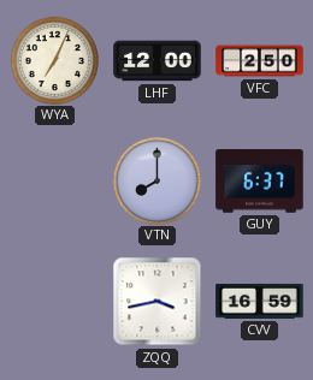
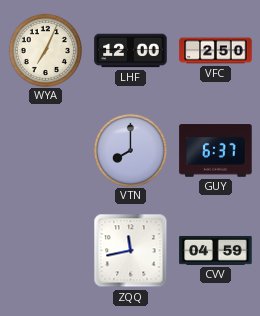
ZQQ: 3:43 -> 11:43 (131, 251)
CVV: 16:59 -> 04:59 (216, 250)
